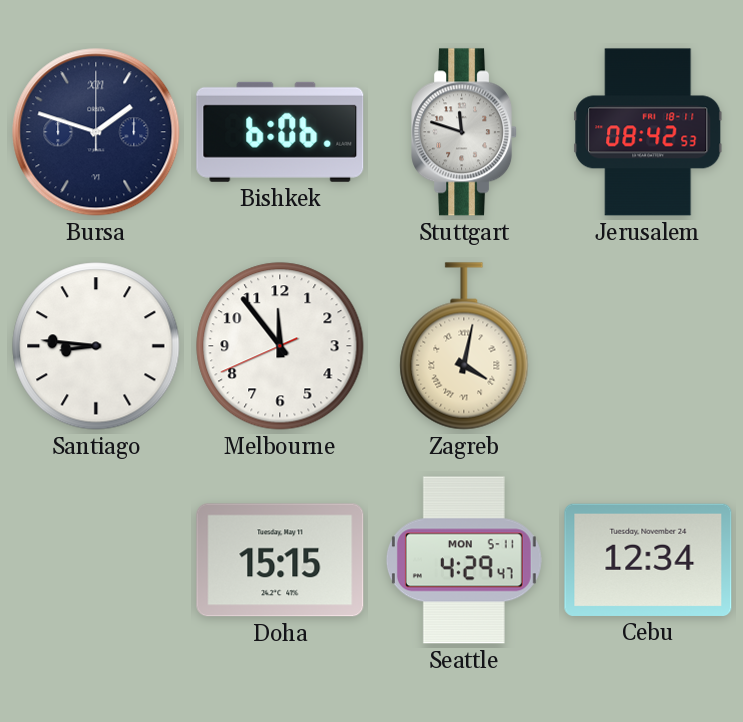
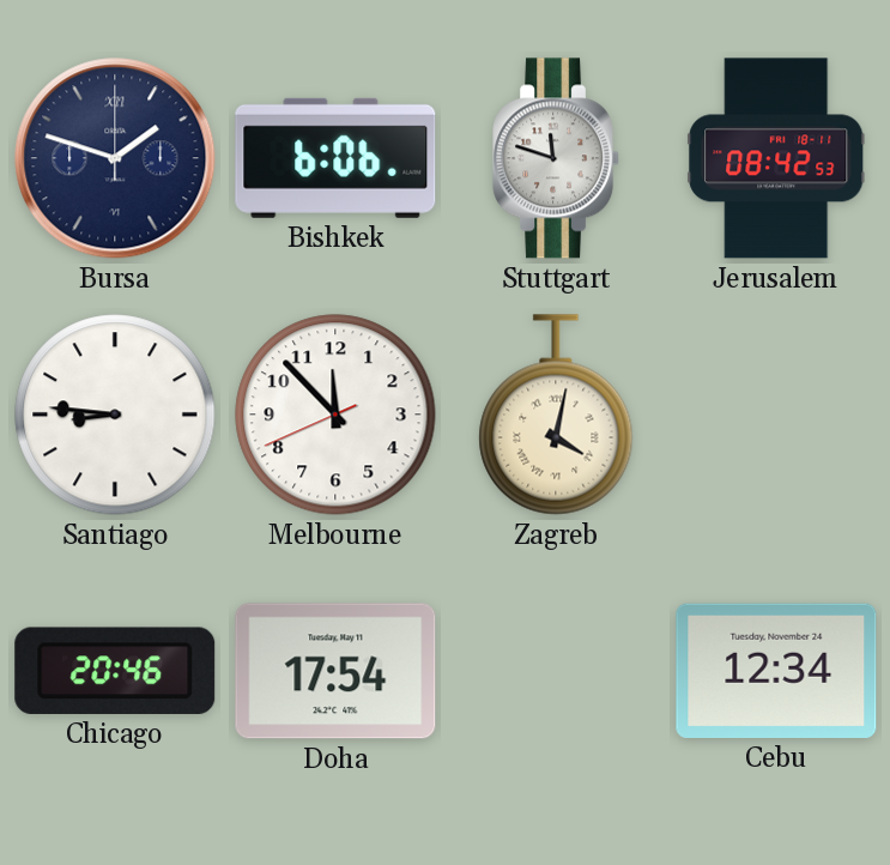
Melbourne: 11:53 -> 11:52 (335, 415)
Chicago: none -> 20:46 (115, 671)
Doha: 15:15 -> 17:54 (335, 671)
Seattle: 4:29 -> none (464, 560)
